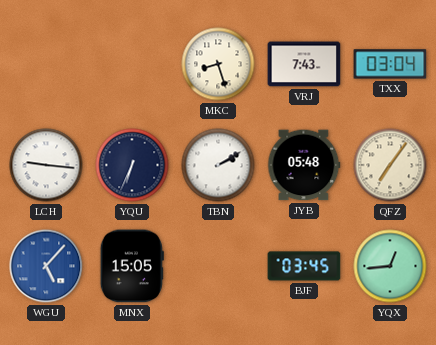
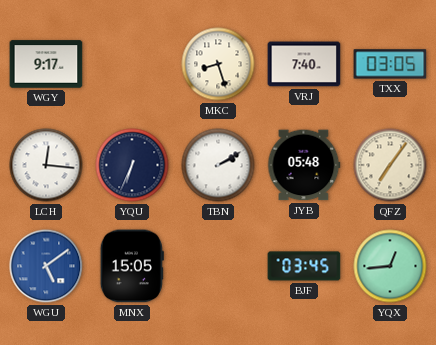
WGY: none -> 9:17 (46, 64)
VRJ: 7:43 -> 7:40 (304, 64)
TXX: 03:04 -> 03:05 (390, 64)
LCH: 9:16 -> 12:16 (46, 165)
WGU: 5:07 -> 5:09 (46, 266)
